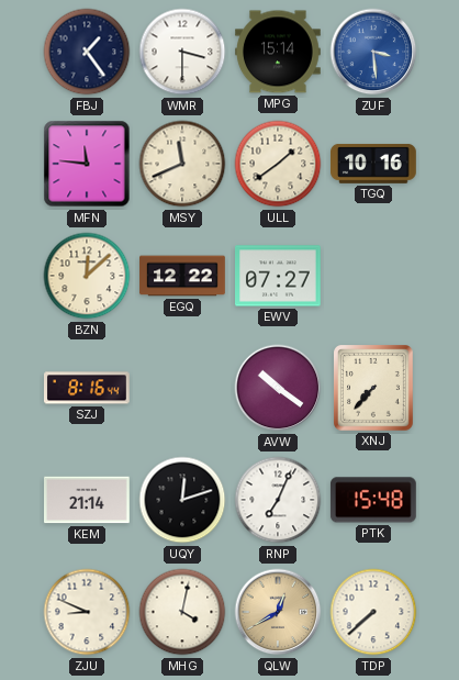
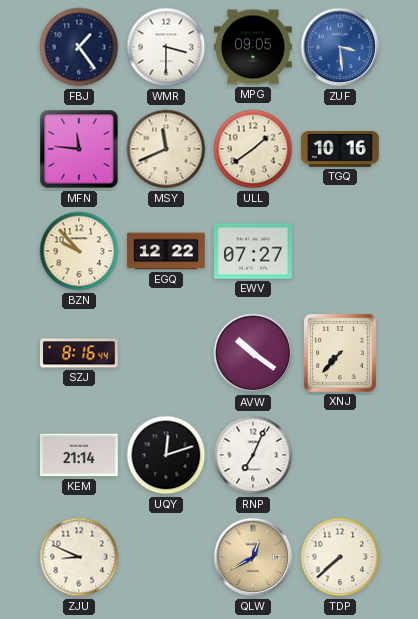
MPG: 15:14 -> 09:05 (254, 47)
BZN: 12:08 -> 9:53 (79, 251)
PTK: 15:48 -> none (373, 500)
MHG: 4:02 -> none (182, 612)
